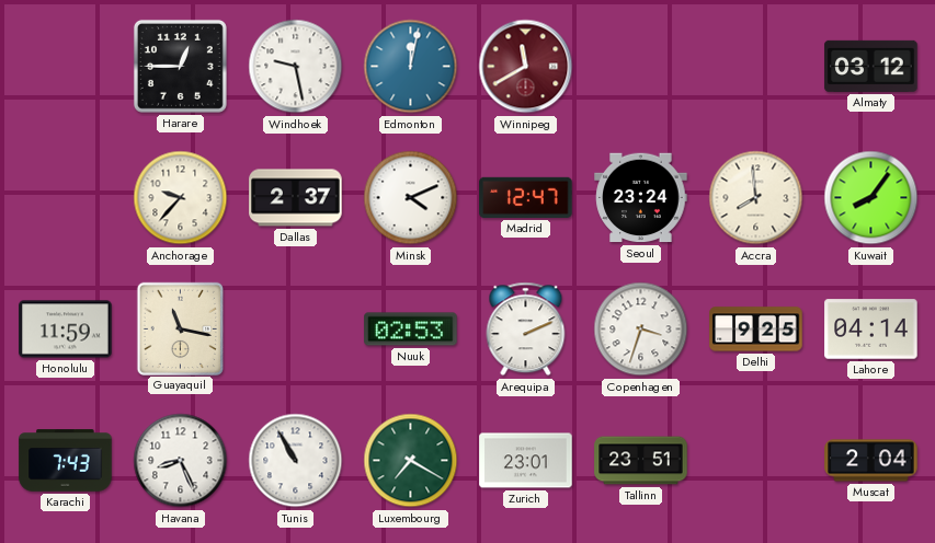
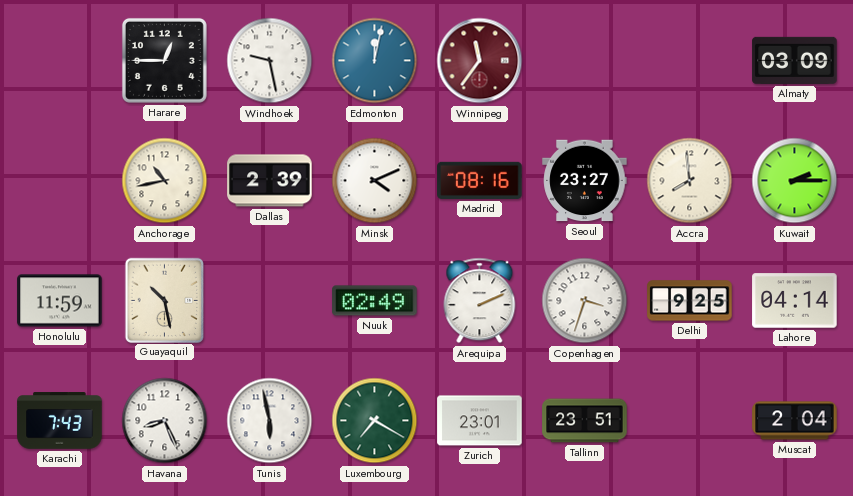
Winnipeg: 11:40 -> 11:36 (480, 61)
Almaty: 03:12 -> 03:09 (795, 60)
Anchorage: 9:37 -> 10:43 (165, 181)
Dallas: 2:37 -> 2:39 (270, 181)
Madrid: 12:47 -> 08:16 (480, 180)
Seoul: 23:24 -> 23:27 (585, 181)
Kuwait: 8:06 -> 2:15 (795, 181)
Guayaquil: 11:17 -> 10:28 (164, 300)
Nuuk: 02:53 -> 02:49 (375, 301)
Tunis: 10:55 -> 5:58 (270, 421)
